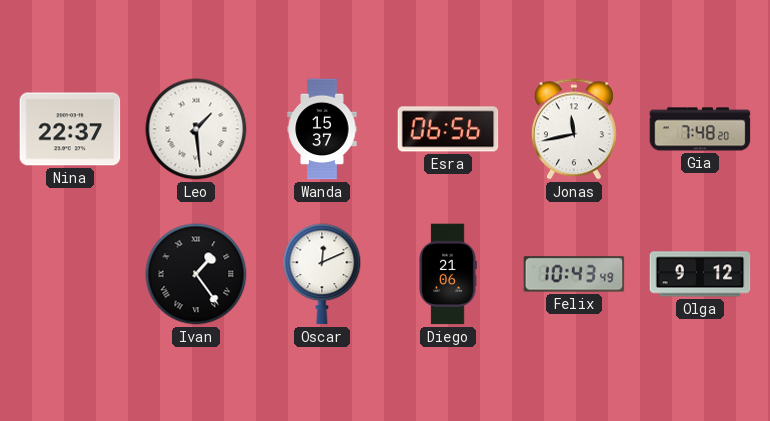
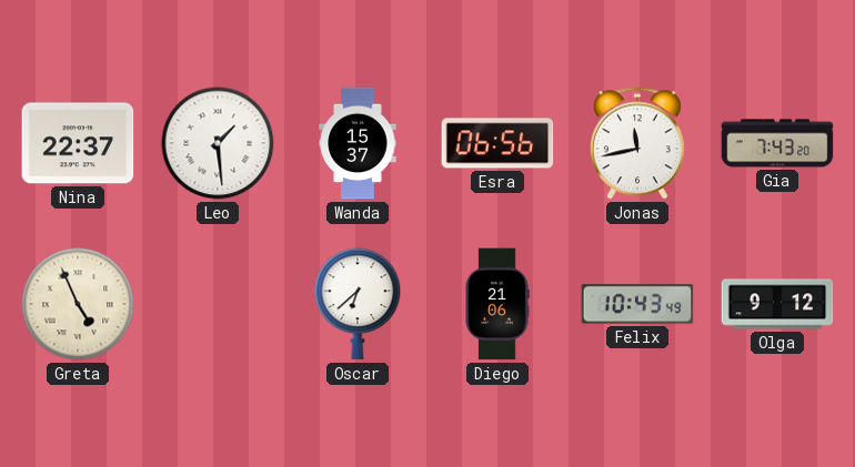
Gia: 7:48 -> 7:43 (777, 143)
Greta: none -> 4:56 (78, 304)
Ivan: 1:24 -> none (196, 274)
Oscar: 12:11 -> 6:38 (358, 304)
